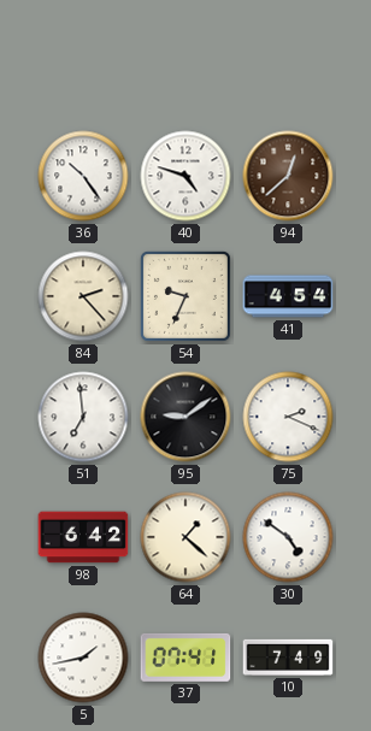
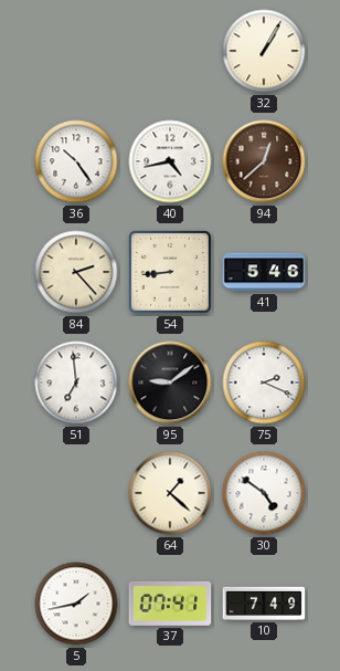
32: none -> 1:05 (264, 51)
40: 4:48 -> 4:43 (170, 161)
54: 9:34 -> 8:44 (170, 272)
41: 4:54 -> 5:46 (264, 272)
98: 6:42 -> none (83, 537)
